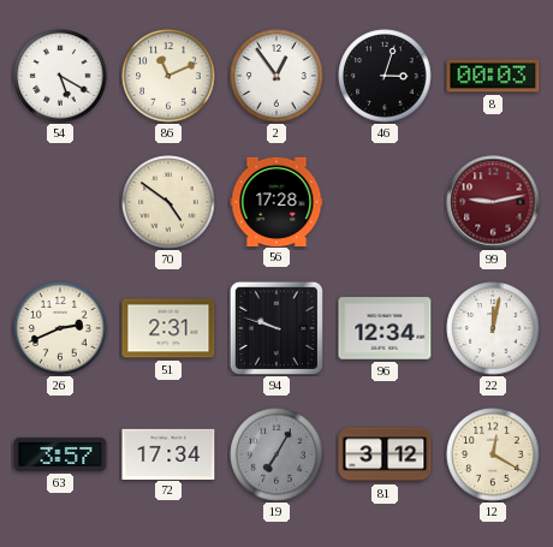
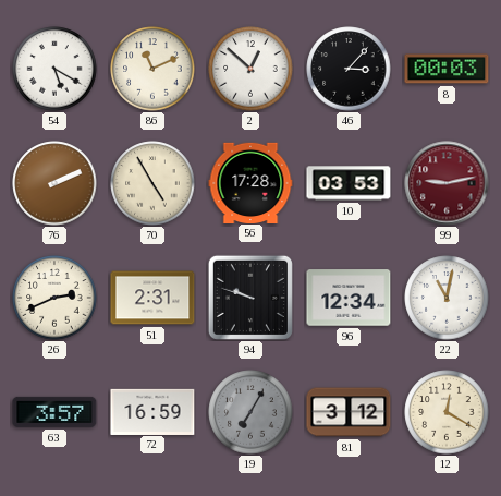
2: 12:54 -> 12:52 (250, 69)
46: 3:03 -> 3:07 (349, 69)
76: none -> 2:11 (54, 183)
70: 4:51 -> 4:55 (152, 183)
10: none -> 03:53 (349, 183)
22: 12:02 -> 11:02 (447, 298)
72: 17:34 -> 16:59 (152, 411)
